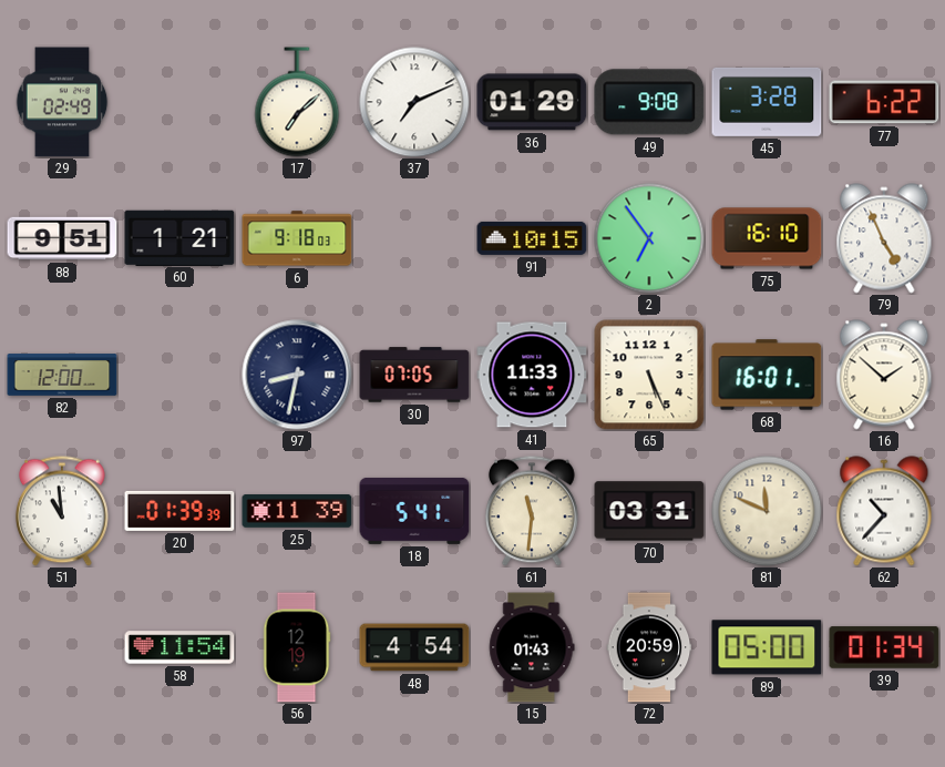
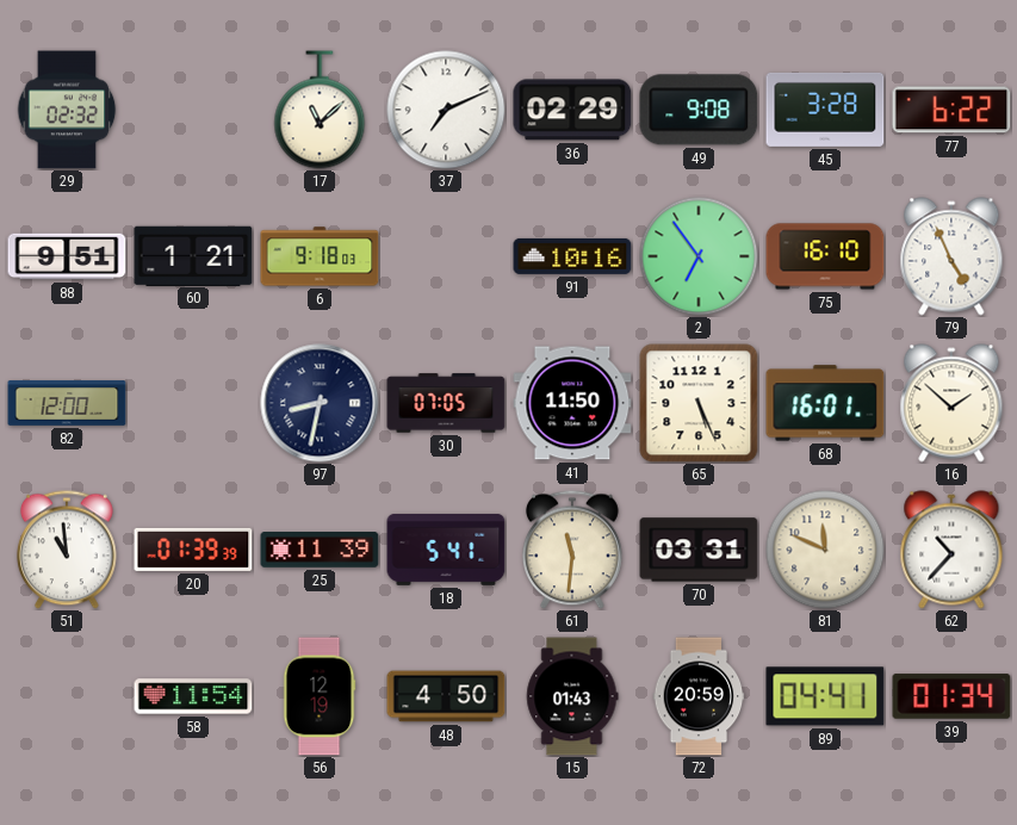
29: 02:49 -> 02:32 (67, 110)
17: 7:08 -> 11:08 (320, 110)
36: 01:29 -> 02:29 (572, 110)
91: 10:15 -> 10:16 (572, 256)
41: 11:33 -> 11:50 (572, 403)
48: 4:54 -> 4:50 (446, 696)
89: 05:00 -> 04:41 (825, 696)
